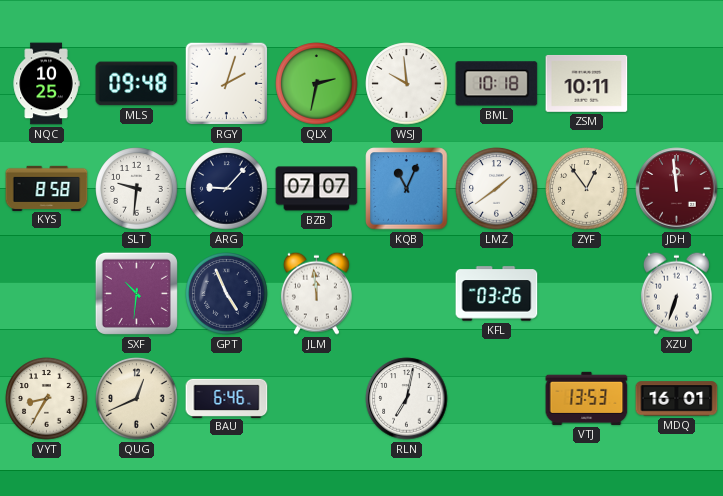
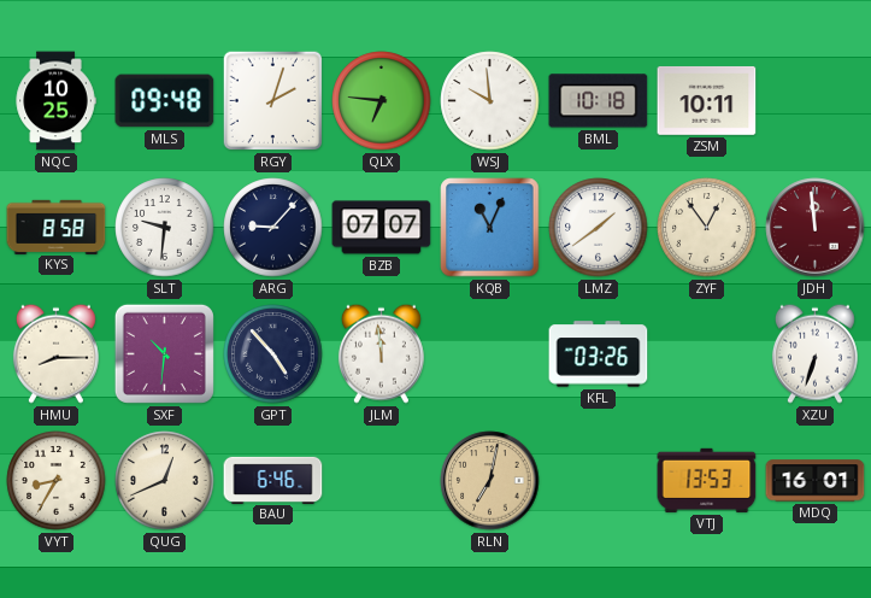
QLX: 2:32 -> 6:46 (382, 101)
HMU: none -> 8:15 (55, 353)
GPT: 4:56 -> 4:53 (273, 354)
RLN dial: white -> champagne (490, 481)
